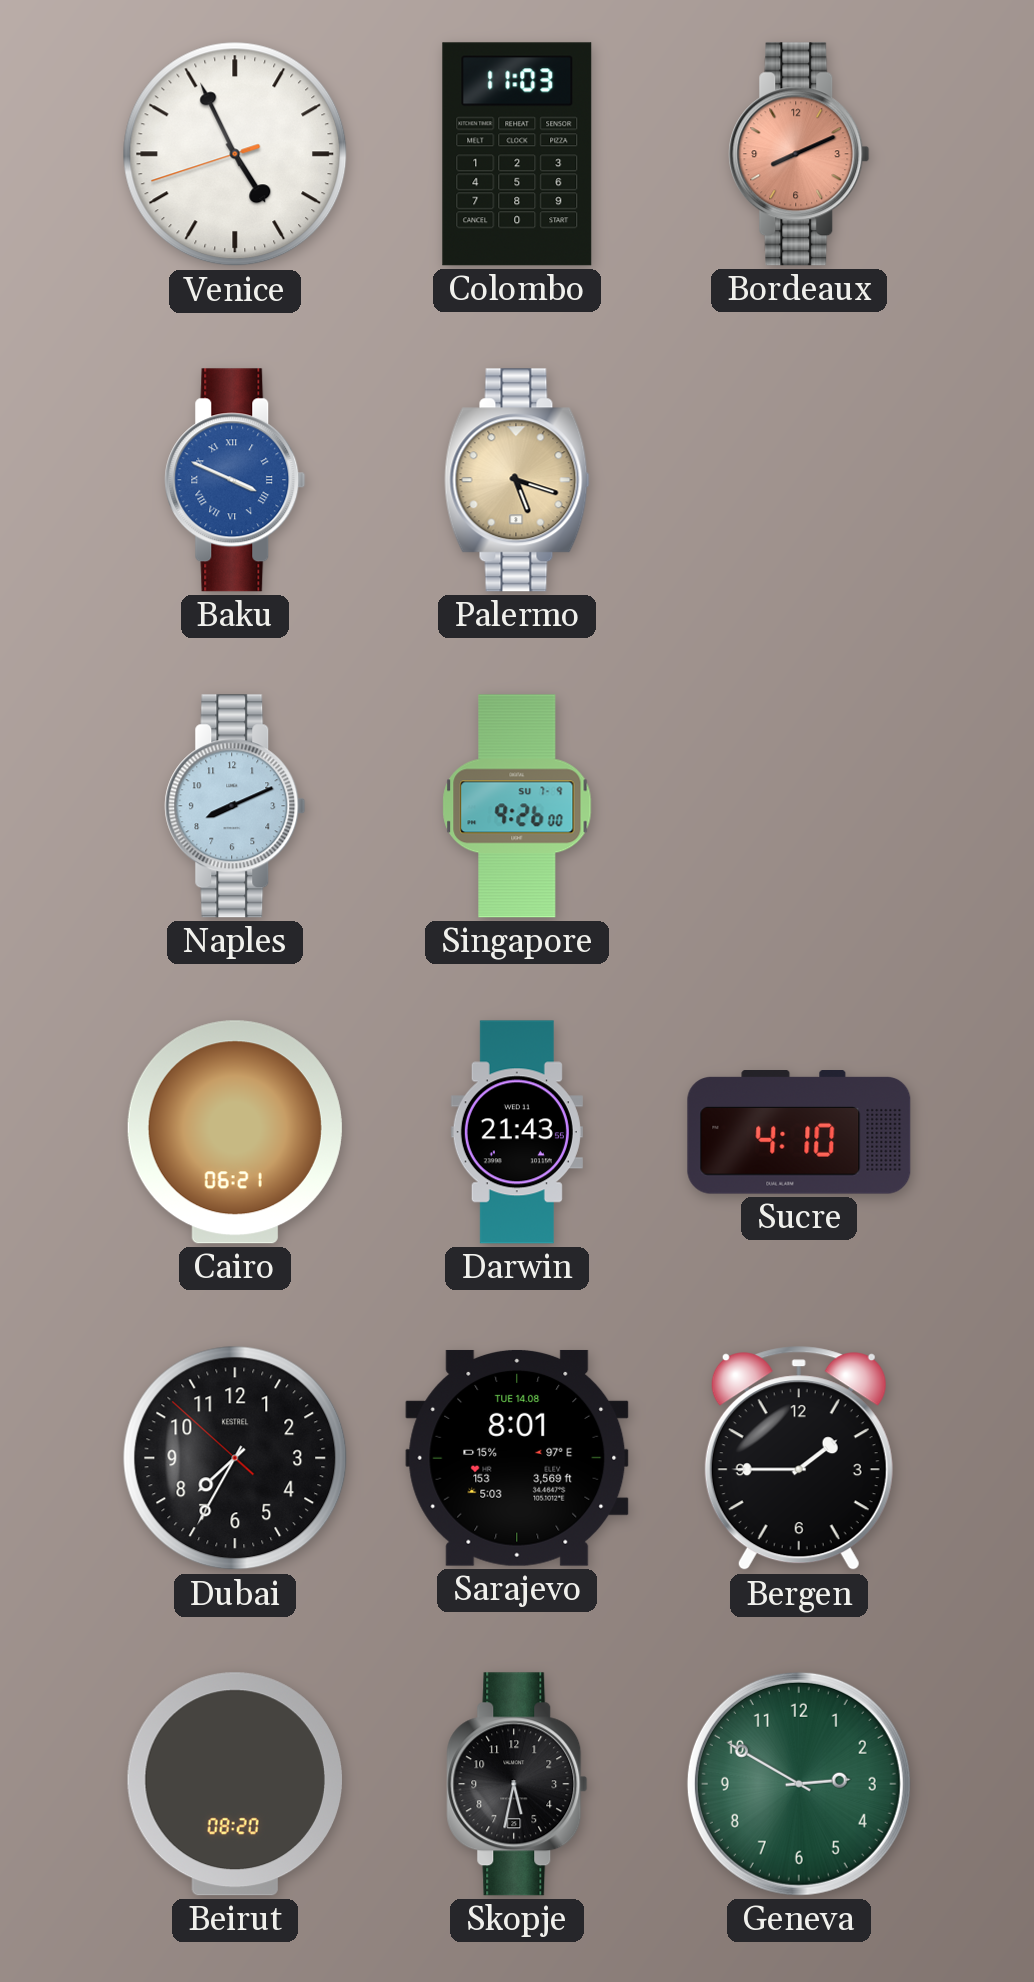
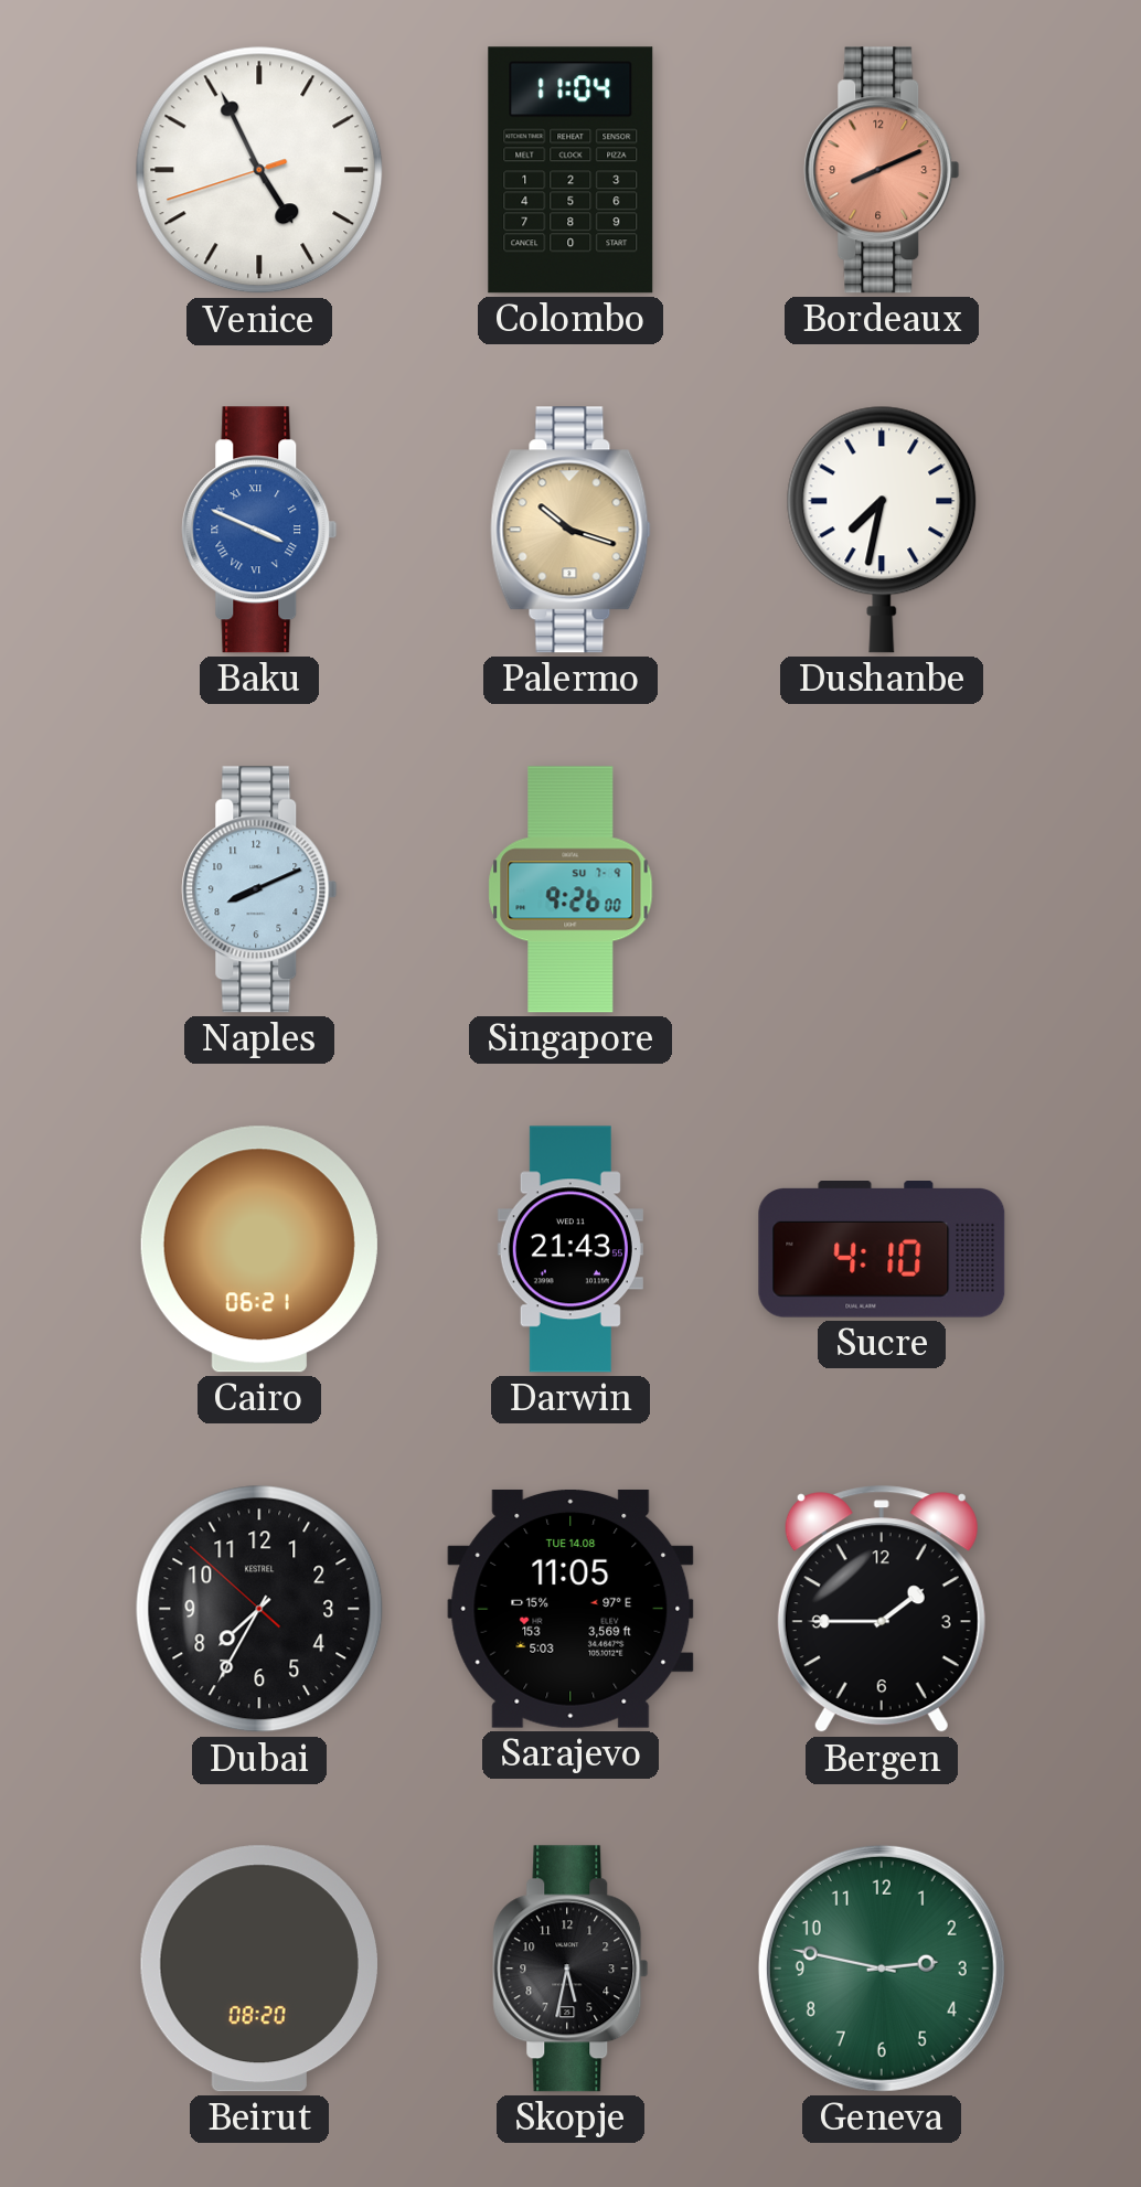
Colombo: 11:03 -> 11:04 (570, 170)
Palermo: 5:18 -> 10:18 (570, 530)
Dushanbe: none -> 7:32 (882, 530)
Sarajevo: 8:01 -> 11:05 (570, 1609)
Geneva: 2:50 -> 2:47 (882, 1969)
